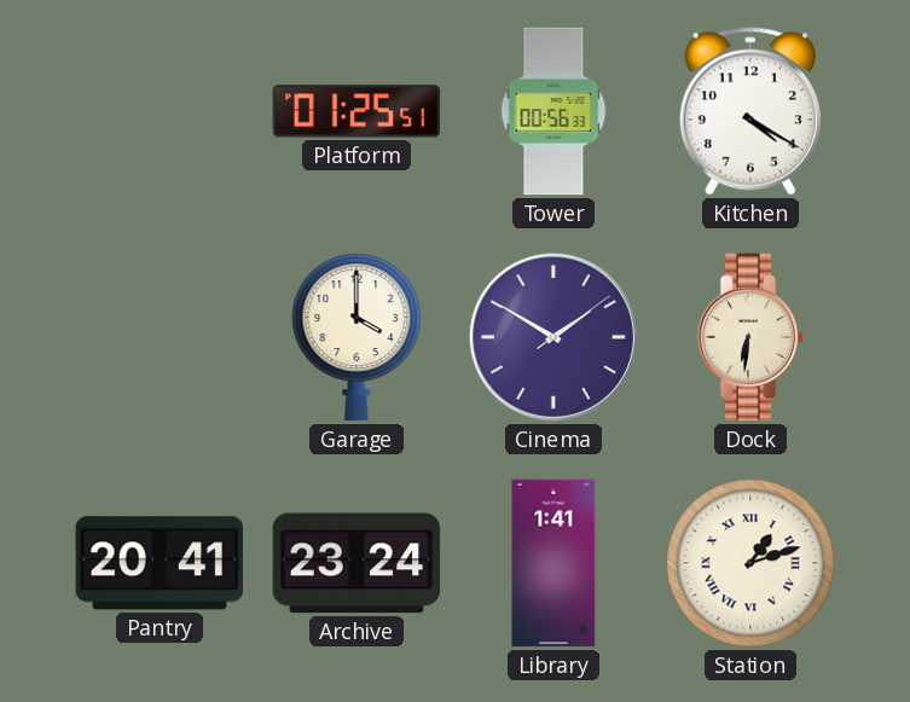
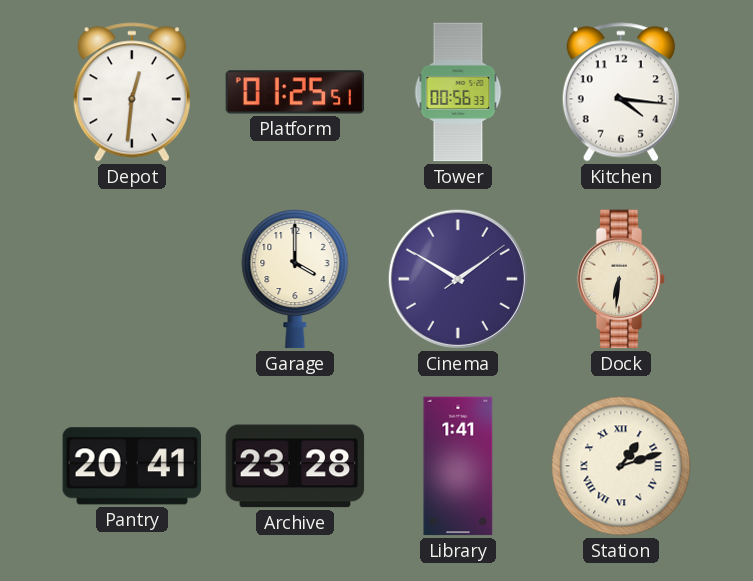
Depot: none -> 12:31 (132, 92)
Kitchen: 4:20 -> 4:16 (621, 92)
Archive: 23:24 -> 23:28 (295, 466)
